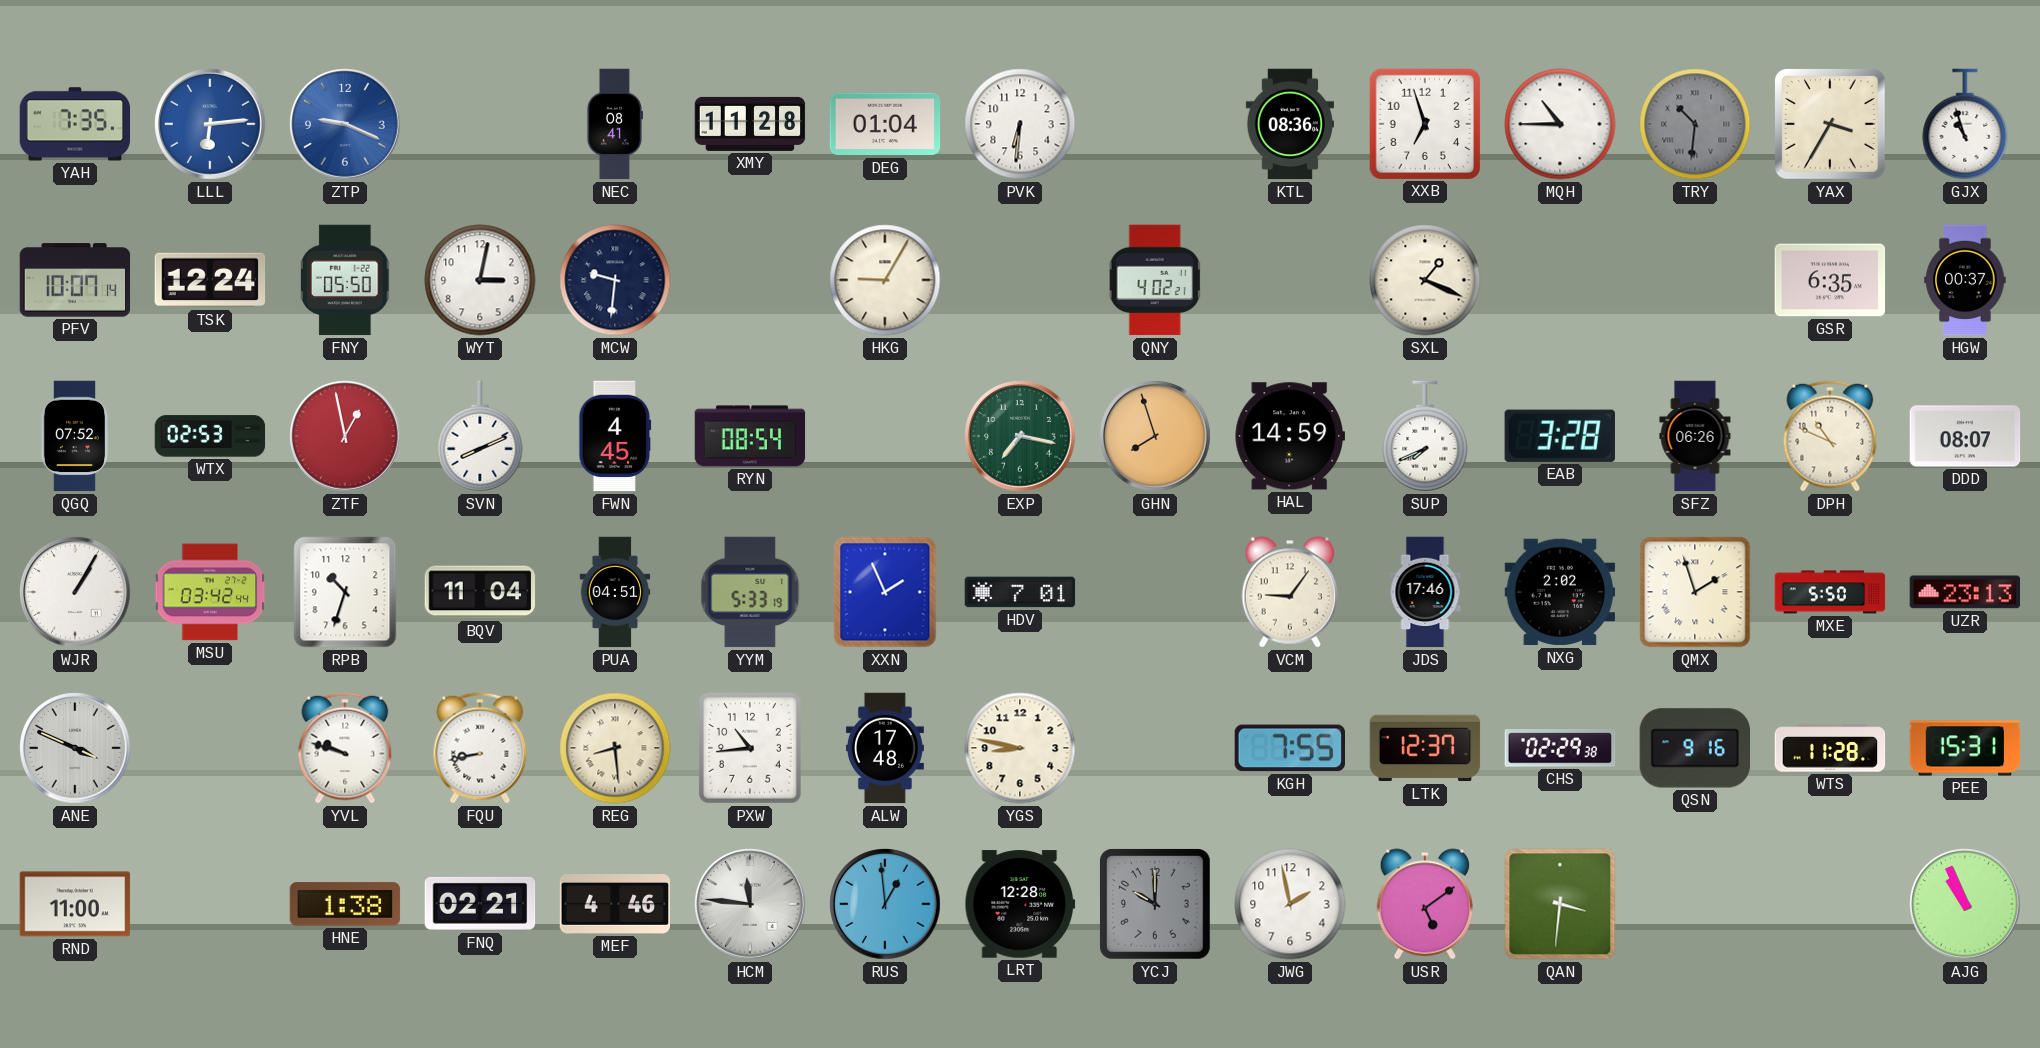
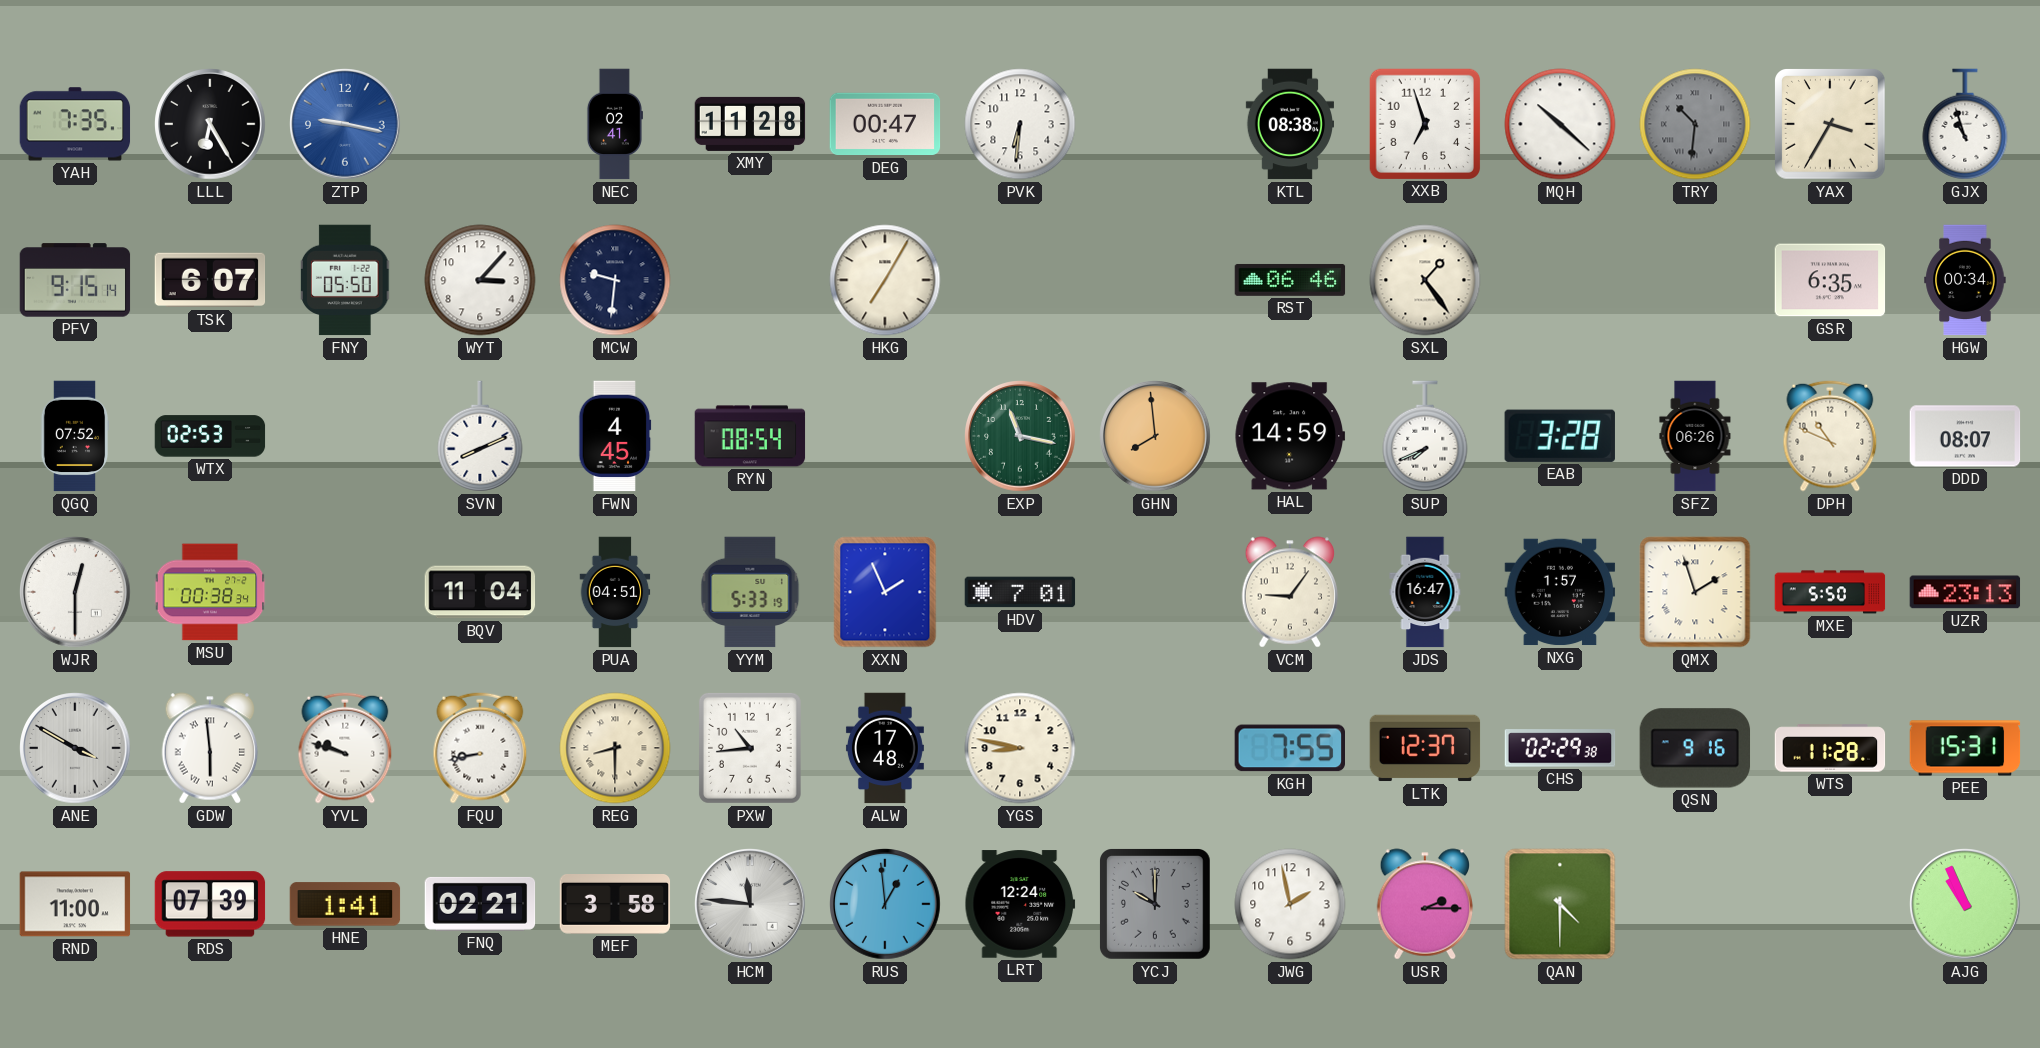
LLL: 6:14 -> 6:25 (210, 124)
LLL dial: blue -> black (210, 124)
ZTP: 9:19 -> 9:17 (345, 124)
NEC: 08:41 -> 02:41 (614, 124)
DEG: 01:04 -> 00:47 (885, 124)
KTL: 08:36 -> 08:38 (1289, 124)
MQH: 10:45 -> 10:22 (1560, 124)
PFV: 10:07 -> 9:15 (75, 280)
TSK: 12:24 -> 6:07 (210, 280)
WYT: 3:02 -> 3:07 (480, 280)
HKG: 9:05 -> 7:05 (885, 280)
QNY: 4:02 -> none (1155, 280)
RST: none -> 06:46 (1290, 280)
SXL: 1:19 -> 1:24 (1425, 280)
HGW: 00:37 -> 00:34 (1965, 280)
ZTF: 12:58 -> none (345, 436)
EXP: 7:17 -> 11:17 (1020, 436)
GHN: 7:57 -> 7:59 (1155, 436)
WJR: 1:05 -> 12:30 (75, 592)
MSU: 03:42 -> 00:38 (210, 592)
RPB: 10:33 -> none (345, 592)
JDS: 17:46 -> 16:47 (1425, 592)
NXG: 2:02 -> 1:57 (1560, 592)
ANE: 3:49 -> 3:50 (75, 748)
GDW: none -> 5:59 (210, 748)
REG: 8:29 -> 8:30 (615, 748)
RDS: none -> 07:39 (210, 904)
HNE: 1:38 -> 1:41 (345, 904)
MEF: 4:46 -> 3:58 (615, 905)
LRT: 12:28 -> 12:24 (1020, 904)
USR: 5:09 -> 2:15 (1425, 904)
QAN: 3:31 -> 4:30 (1560, 904)
